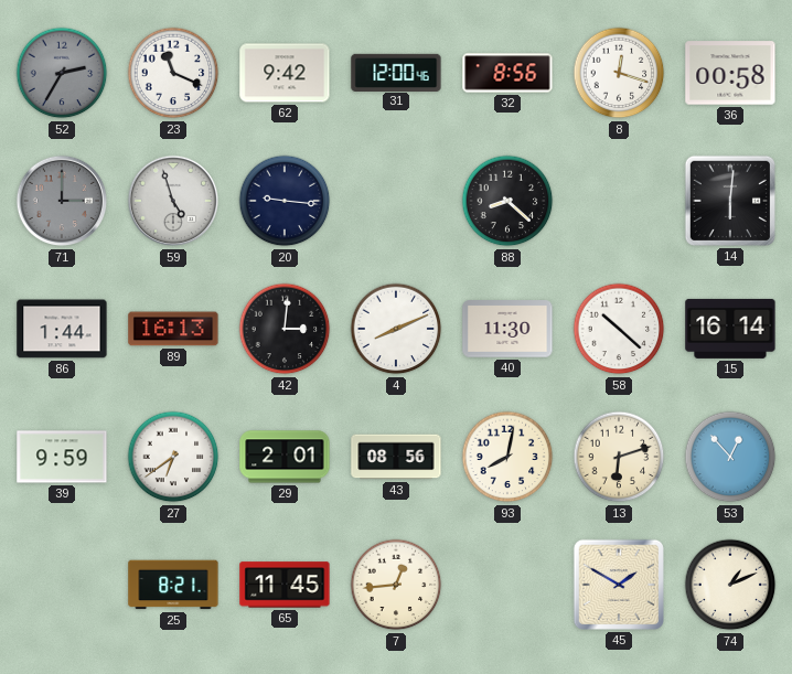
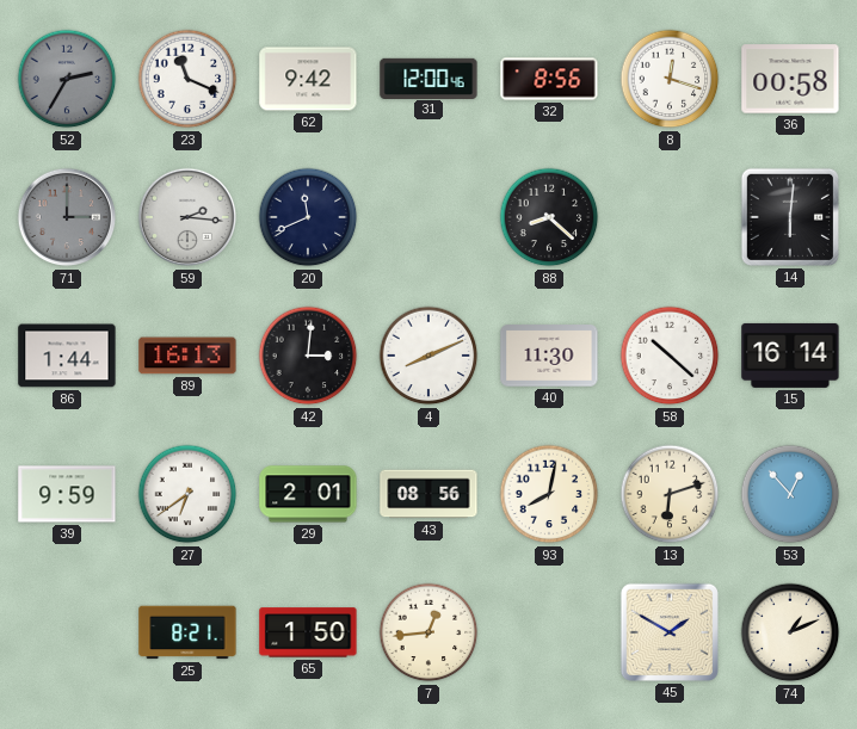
59: 4:57 -> 2:16 (187, 217)
20: 9:16 -> 11:41 (308, 217)
65: 11:45 -> 1:50 (308, 632)
